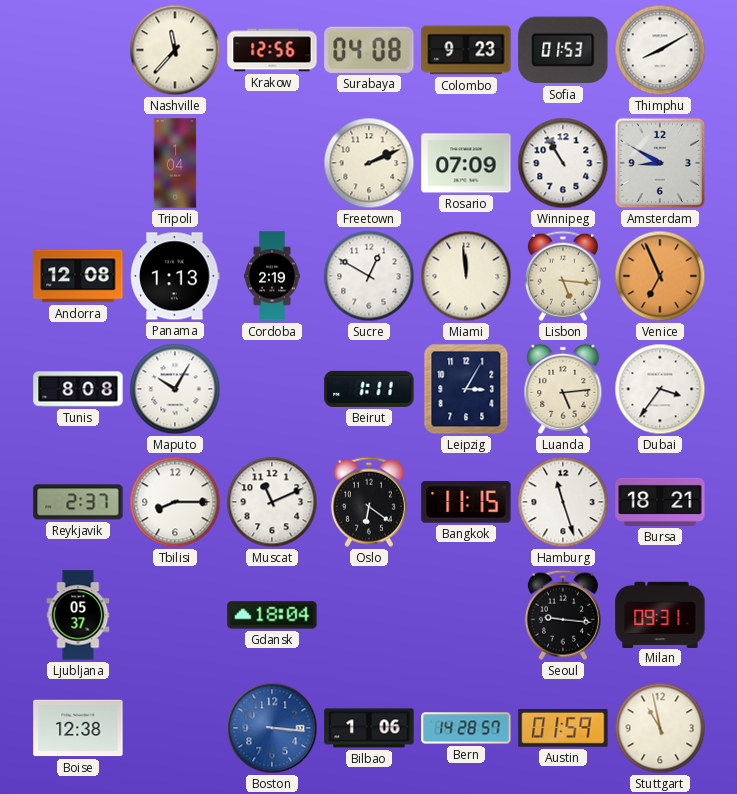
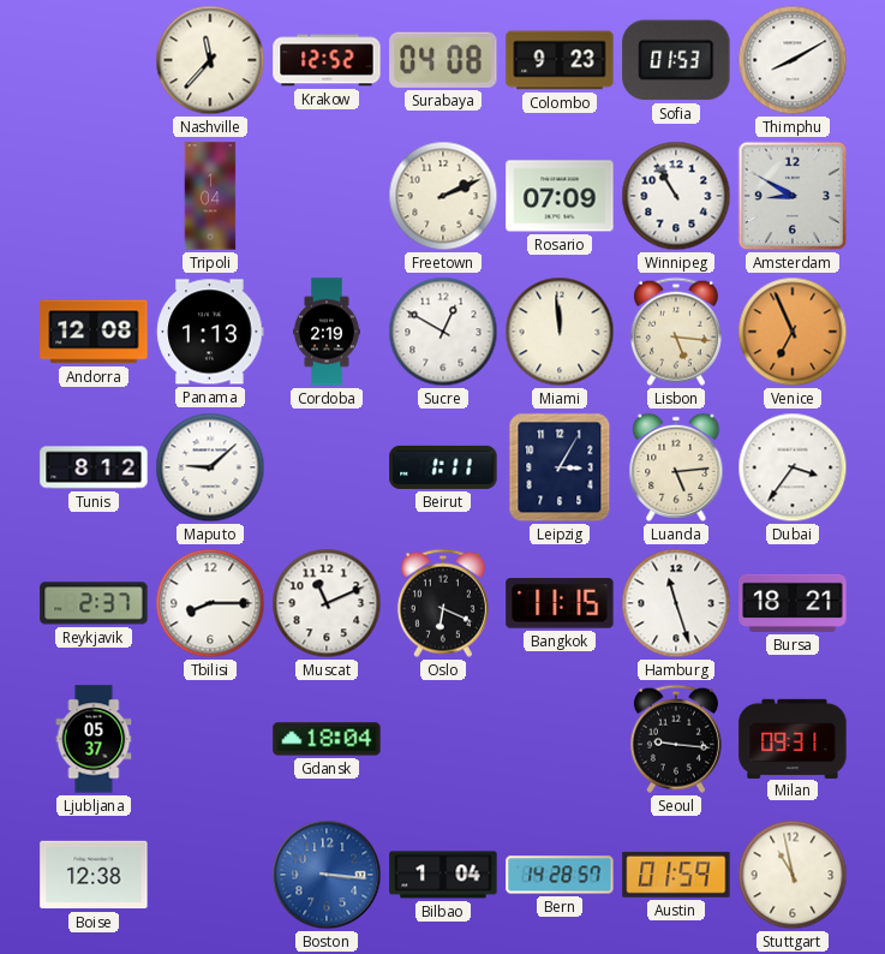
Krakow: 12:56 -> 12:52 (327, 60)
Tunis: 8:08 -> 8:12 (94, 467)
Maputo: 10:05 -> 9:08 (210, 467)
Oslo: 6:21 -> 6:19 (443, 603)
Bilbao: 1:06 -> 1:04 (443, 875)
